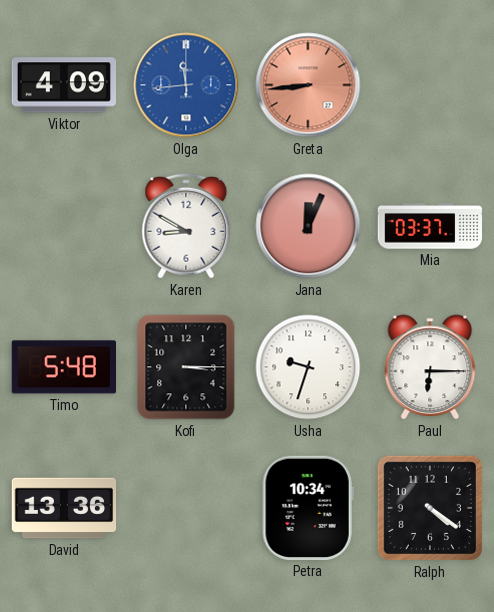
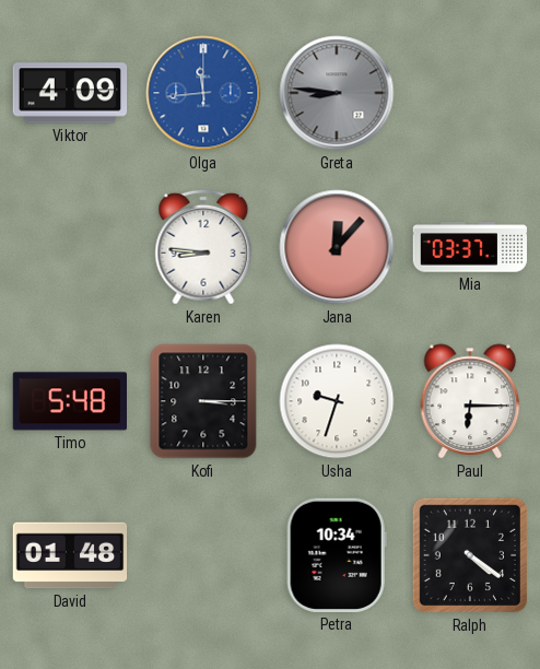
Greta: 8:44 -> 8:46 (337, 93)
Greta dial: salmon -> grey (337, 93)
Karen: 8:50 -> 8:46 (203, 247)
Jana: 12:04 -> 12:07 (337, 247)
David: 13:36 -> 01:48 (70, 555)
